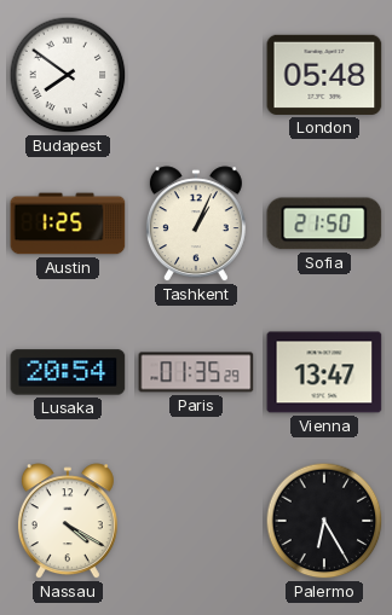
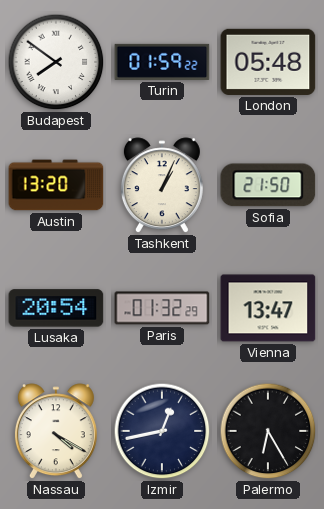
Turin: none -> 01:59 (162, 62)
Austin: 1:25 -> 13:20 (56, 185)
Paris: 01:35 -> 01:32 (162, 308)
Izmir: none -> 12:43 (162, 431)
